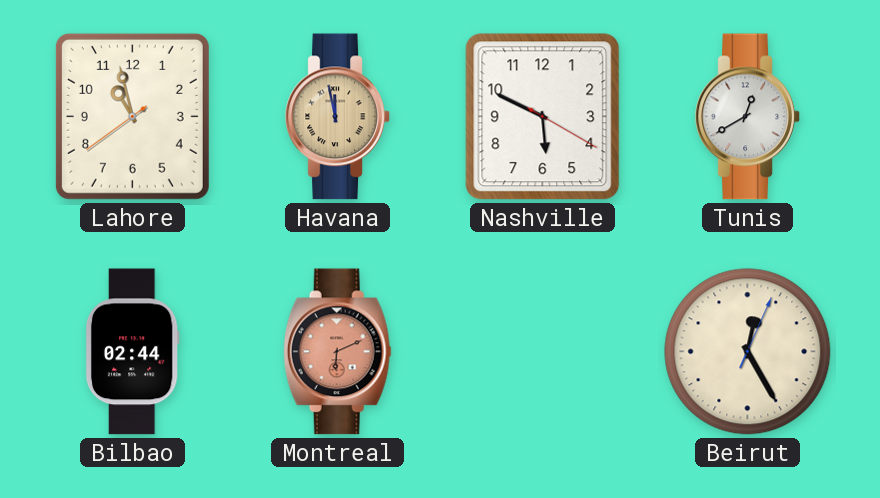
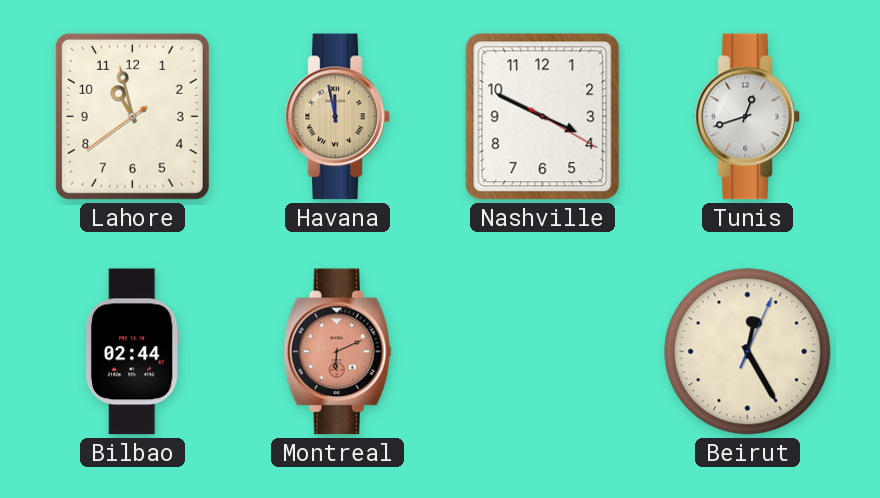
Nashville: 5:49 -> 3:49 (543, 117)
Tunis: 12:40 -> 12:42 (748, 117)
